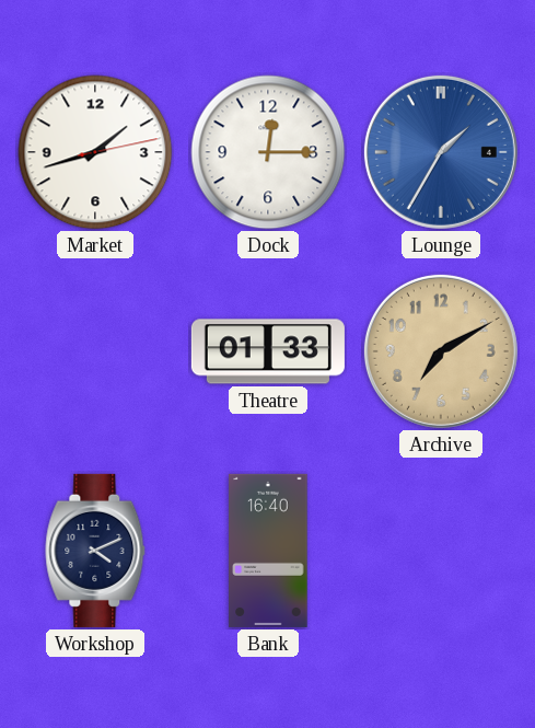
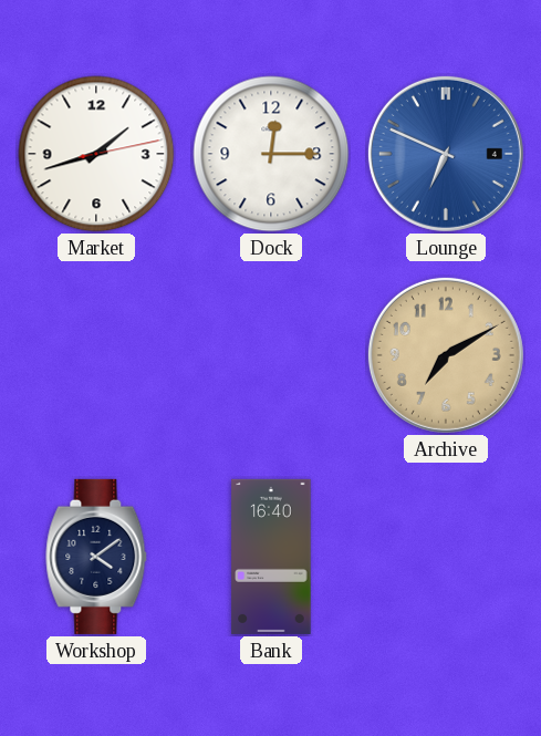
Lounge: 1:35 -> 6:49 (446, 154)
Theatre: 01:33 -> none (268, 351)
Workshop: 4:11 -> 4:09 (96, 557)
